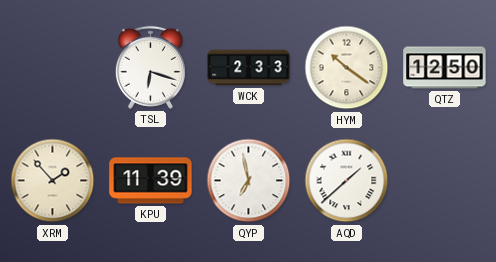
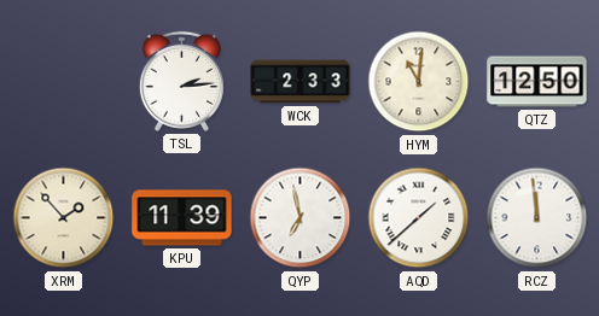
TSL: 6:18 -> 2:14 (181, 81)
HYM: 10:21 -> 11:01 (419, 82)
RCZ: none -> 11:59 (537, 218)
